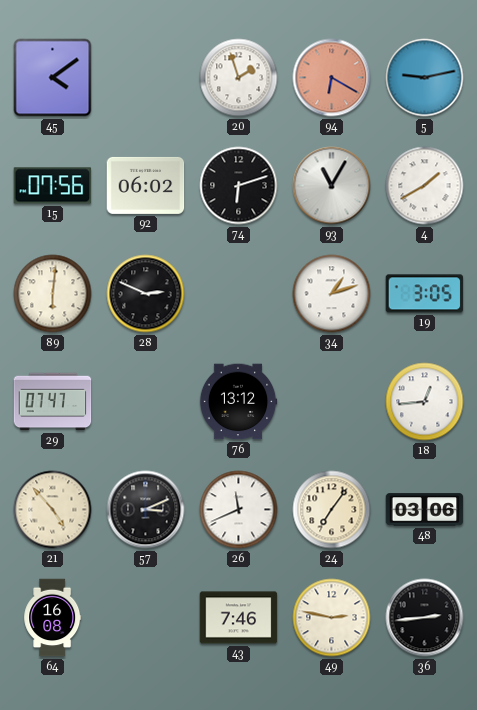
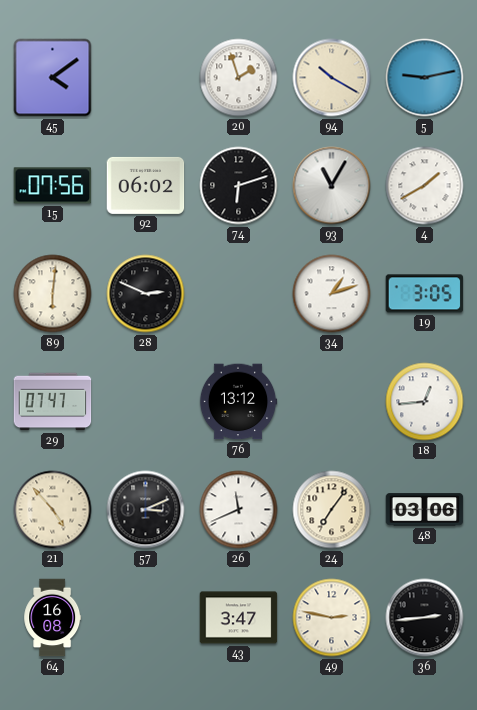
94: 6:20 -> 10:20 (332, 78)
94 dial: salmon -> cream (332, 78)
43: 7:46 -> 3:47 (239, 618)
